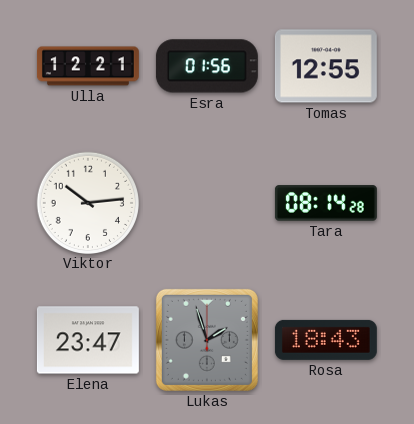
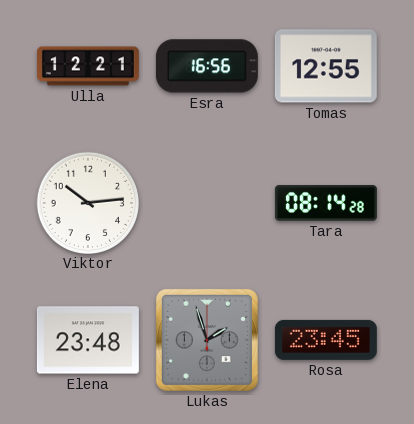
Esra: 01:56 -> 16:56 (207, 66)
Elena: 23:47 -> 23:48 (88, 340)
Rosa: 18:43 -> 23:45 (326, 340)
